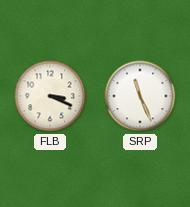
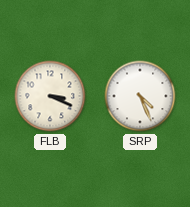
SRP: 11:26 -> 4:26 (140, 96)
